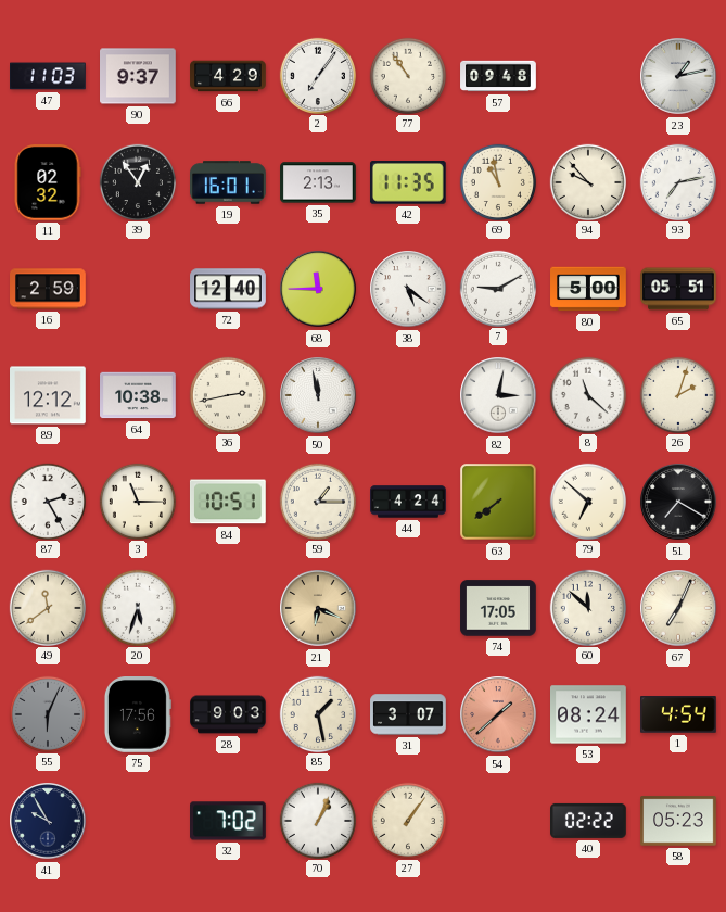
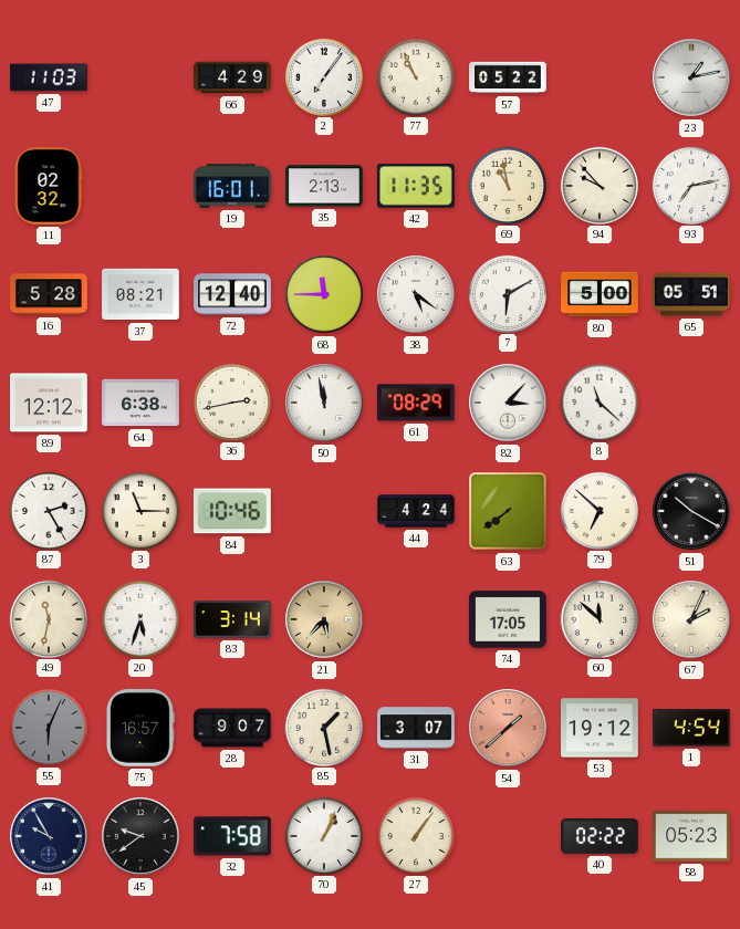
90: 9:37 -> none (138, 76)
77: 10:54 -> 10:56 (415, 76)
57: 09:48 -> 05:22 (508, 77)
39: 12:54 -> none (137, 181)
16: 2:59 -> 5:28 (49, 294)
37: none -> 08:21 (140, 294)
7: 9:10 -> 6:10 (507, 293)
64: 10:38 -> 6:38 (140, 403)
61: none -> 08:29 (417, 403)
82: 3:02 -> 3:07 (508, 403)
26: 2:03 -> none (677, 394)
84: 10:51 -> 10:46 (232, 511)
59: 1:15 -> none (317, 501)
51: 7:20 -> 10:20 (691, 511)
49: 11:39 -> 11:32 (48, 618)
83: none -> 3:14 (233, 619)
21: 6:19 -> 5:37 (324, 619)
67: 7:04 -> 2:04 (691, 619)
75: 17:56 -> 16:57 (139, 729)
28: 9:03 -> 9:07 (232, 728)
53: 08:24 -> 19:12 (600, 728)
45: none -> 9:39 (140, 836)
32: 7:02 -> 7:58 (233, 836)
